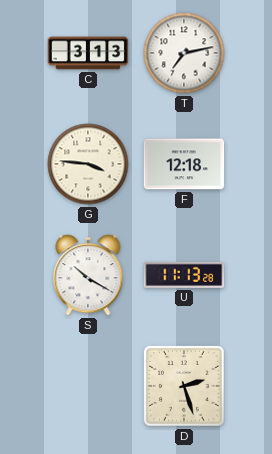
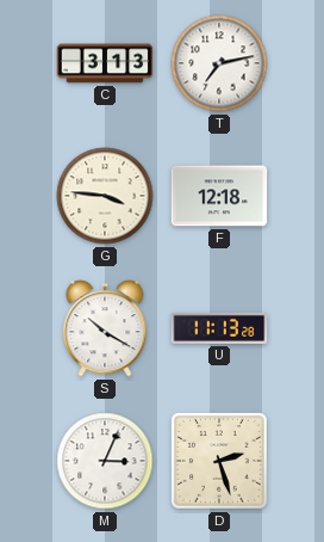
M: none -> 3:04 (105, 461)
